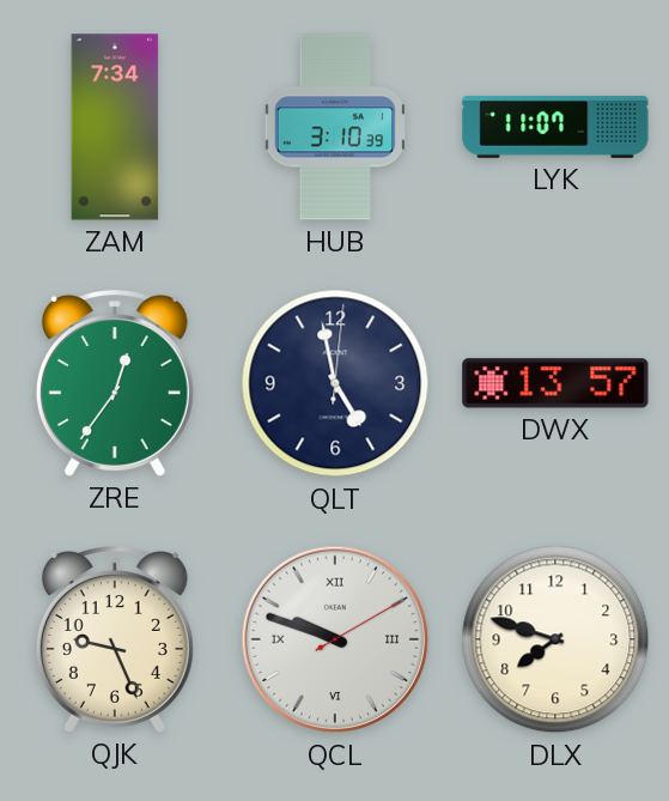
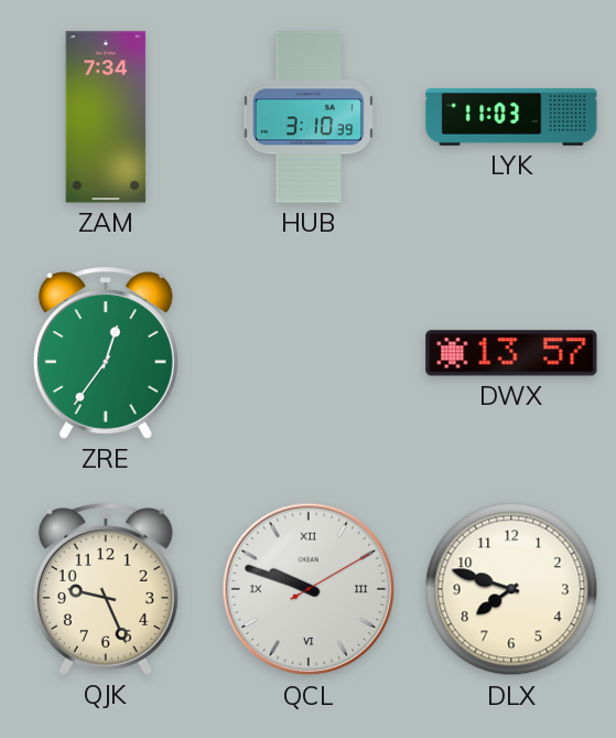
LYK: 11:07 -> 11:03 (511, 117)
QLT: 4:58 -> none (335, 383)
